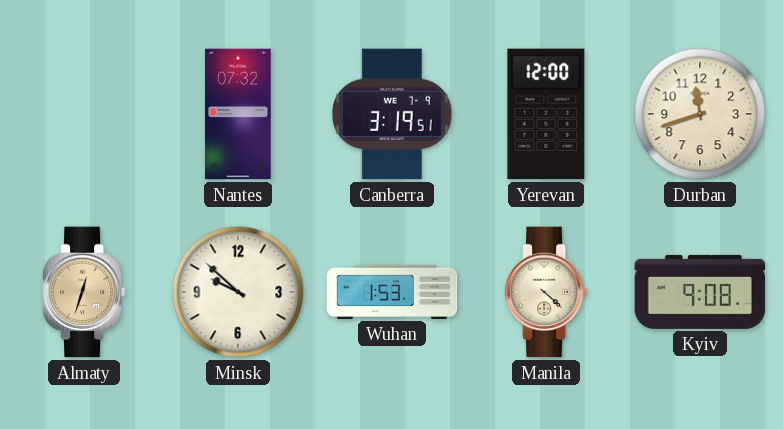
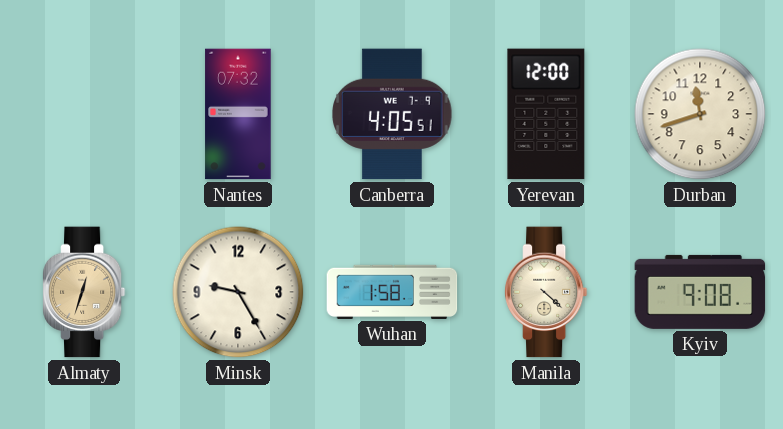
Canberra: 3:19 -> 4:05 (392, 114)
Minsk: 9:52 -> 9:25 (238, 292)
Wuhan: 1:53 -> 1:58 (392, 292)
